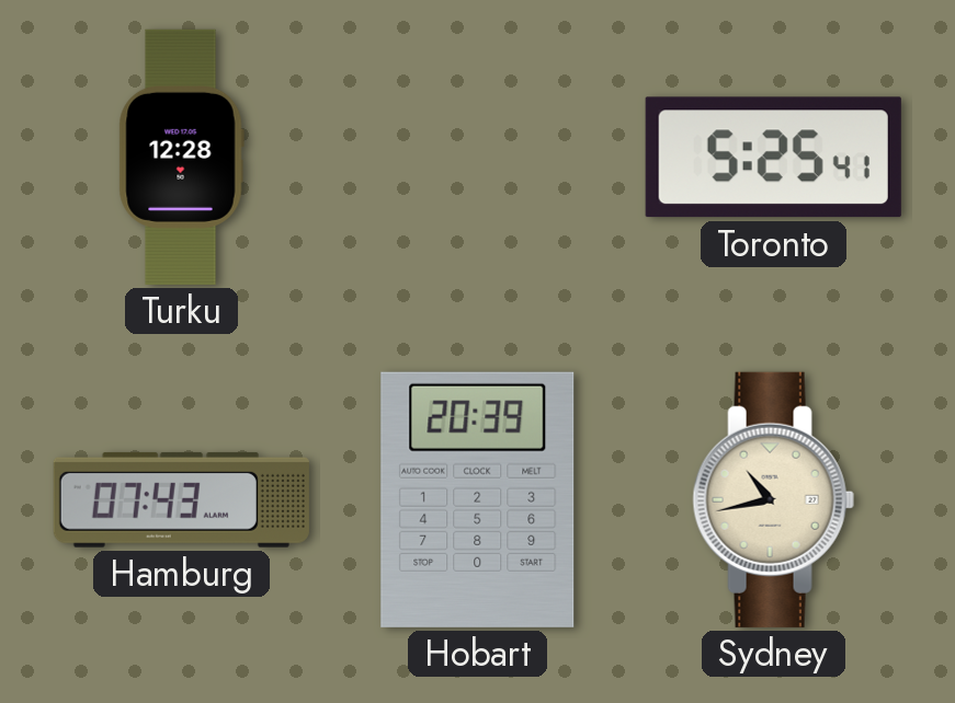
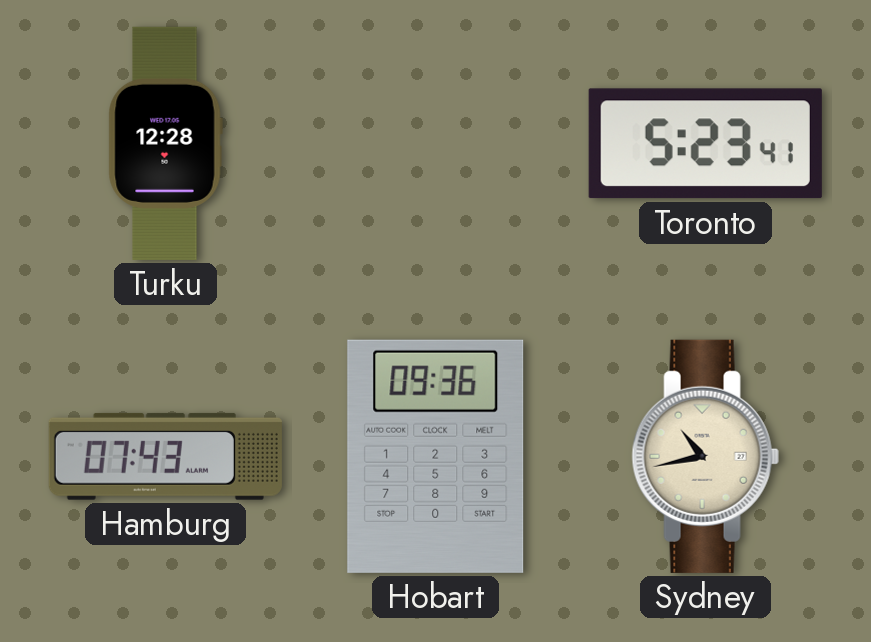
Toronto: 5:25 -> 5:23 (705, 144)
Hobart: 20:39 -> 09:36 (436, 456)
